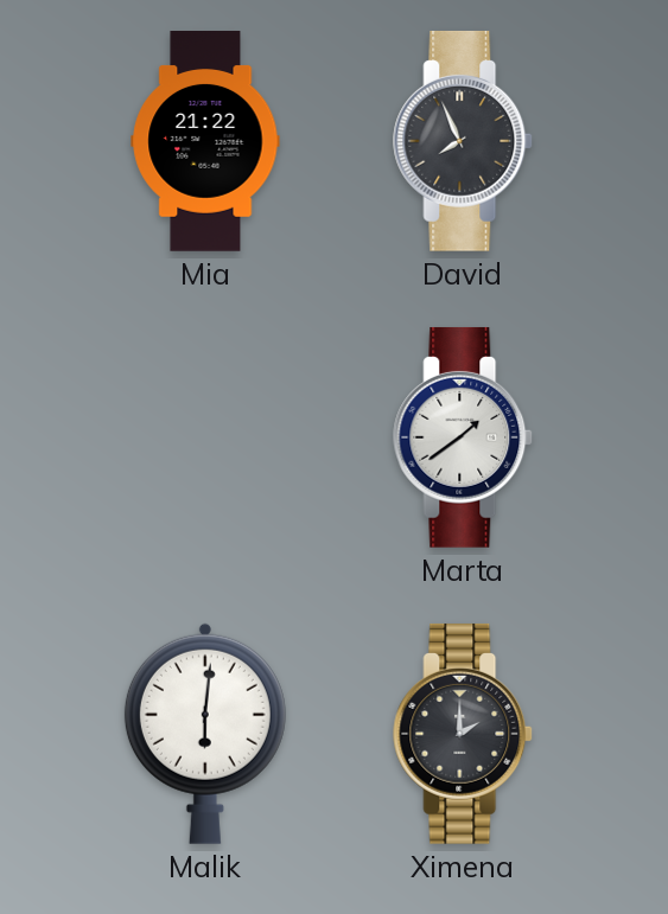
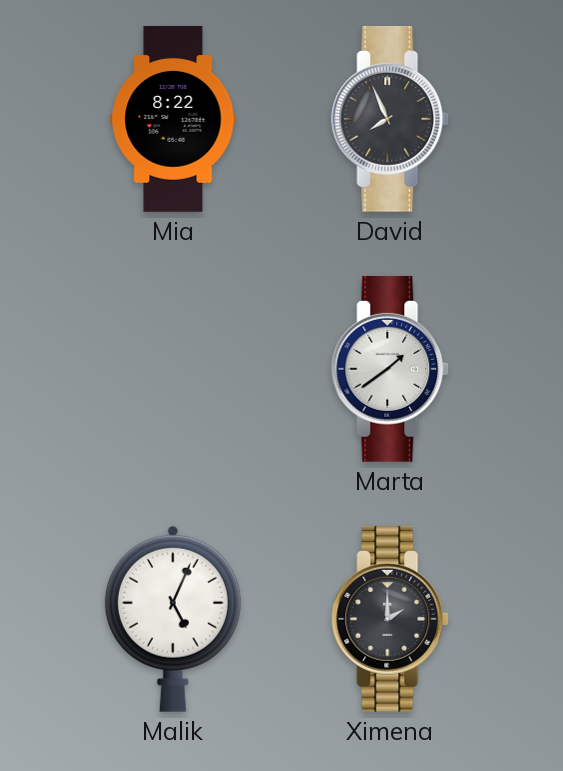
Mia: 21:22 -> 8:22 (173, 120)
Malik: 6:01 -> 5:04 (173, 619)
